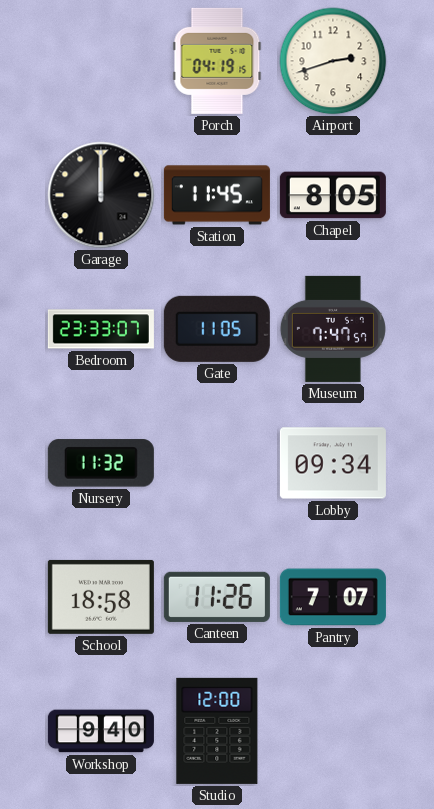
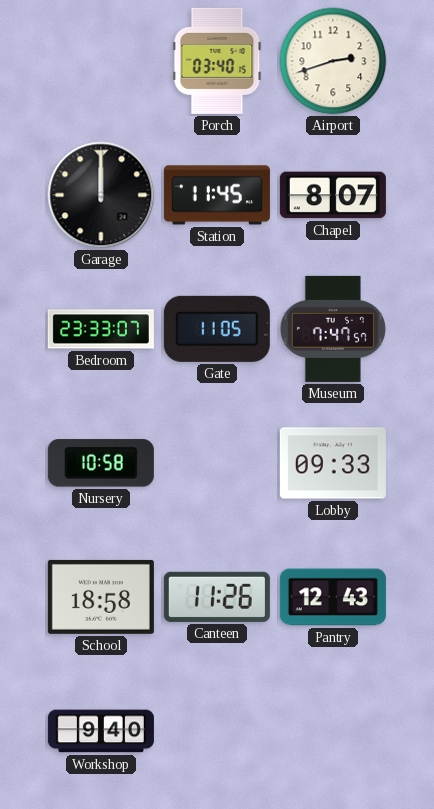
Porch: 04:19 -> 03:40 (217, 61)
Chapel: 8:05 -> 8:07 (333, 195)
Nursery: 11:32 -> 10:58 (101, 463)
Lobby: 09:34 -> 09:33 (333, 463)
Pantry: 7:07 -> 12:43 (333, 597)
Studio: 12:00 -> none (217, 731)
